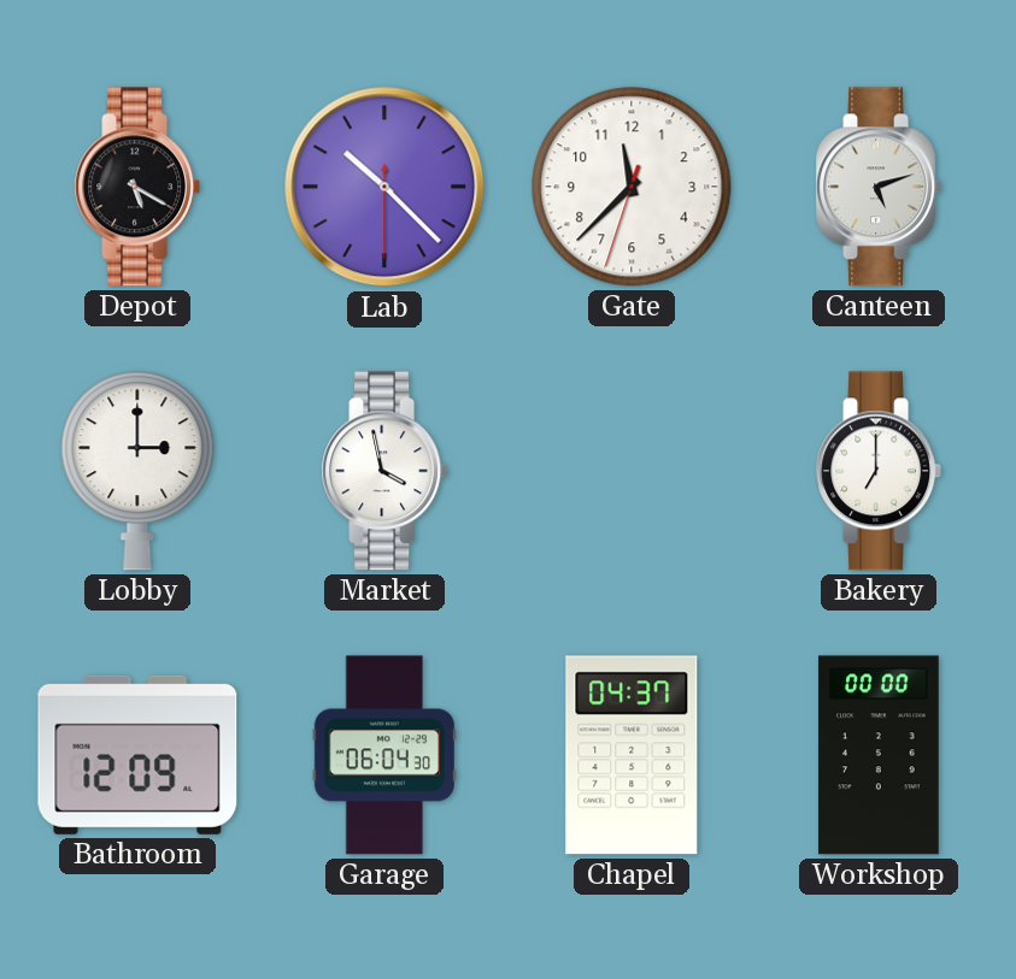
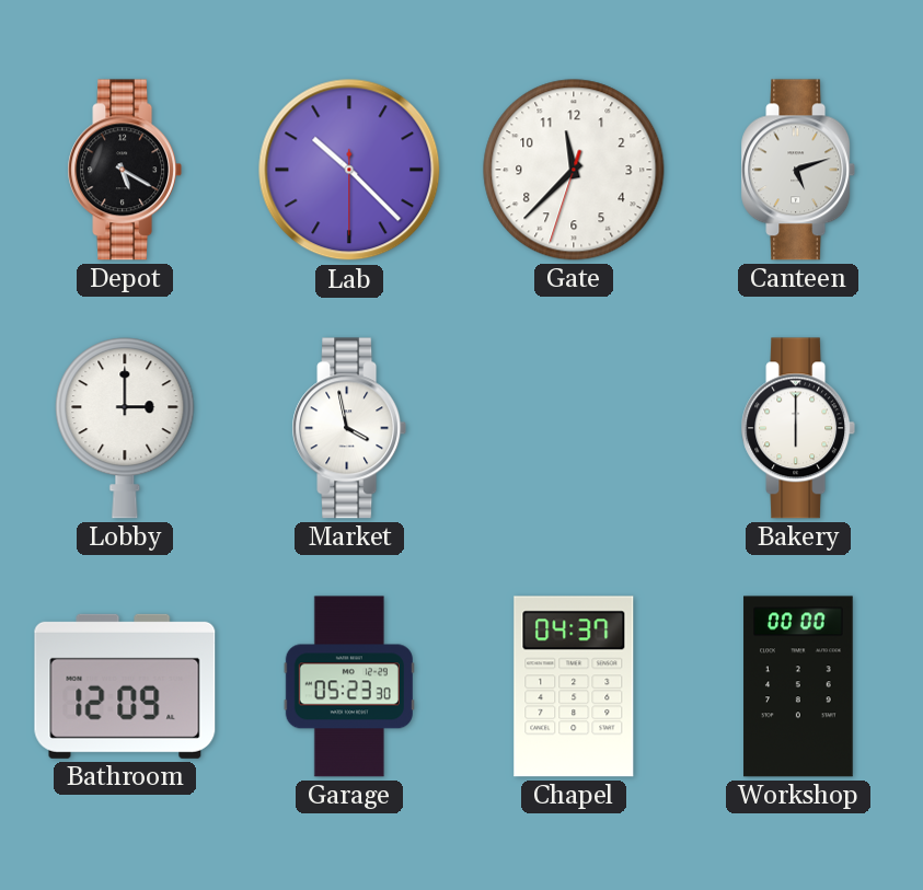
Bakery: 7:00 -> 6:00 (798, 428)
Garage: 06:04 -> 05:23 (349, 686)
